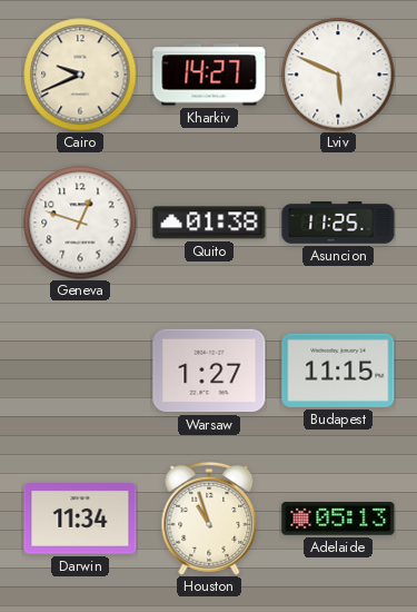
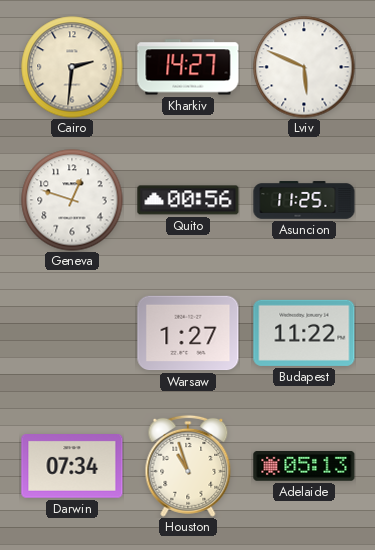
Cairo: 9:41 -> 2:31 (72, 67)
Quito: 01:38 -> 00:56 (188, 200)
Budapest: 11:15 -> 11:22 (304, 333)
Darwin: 11:34 -> 07:34 (72, 467)
